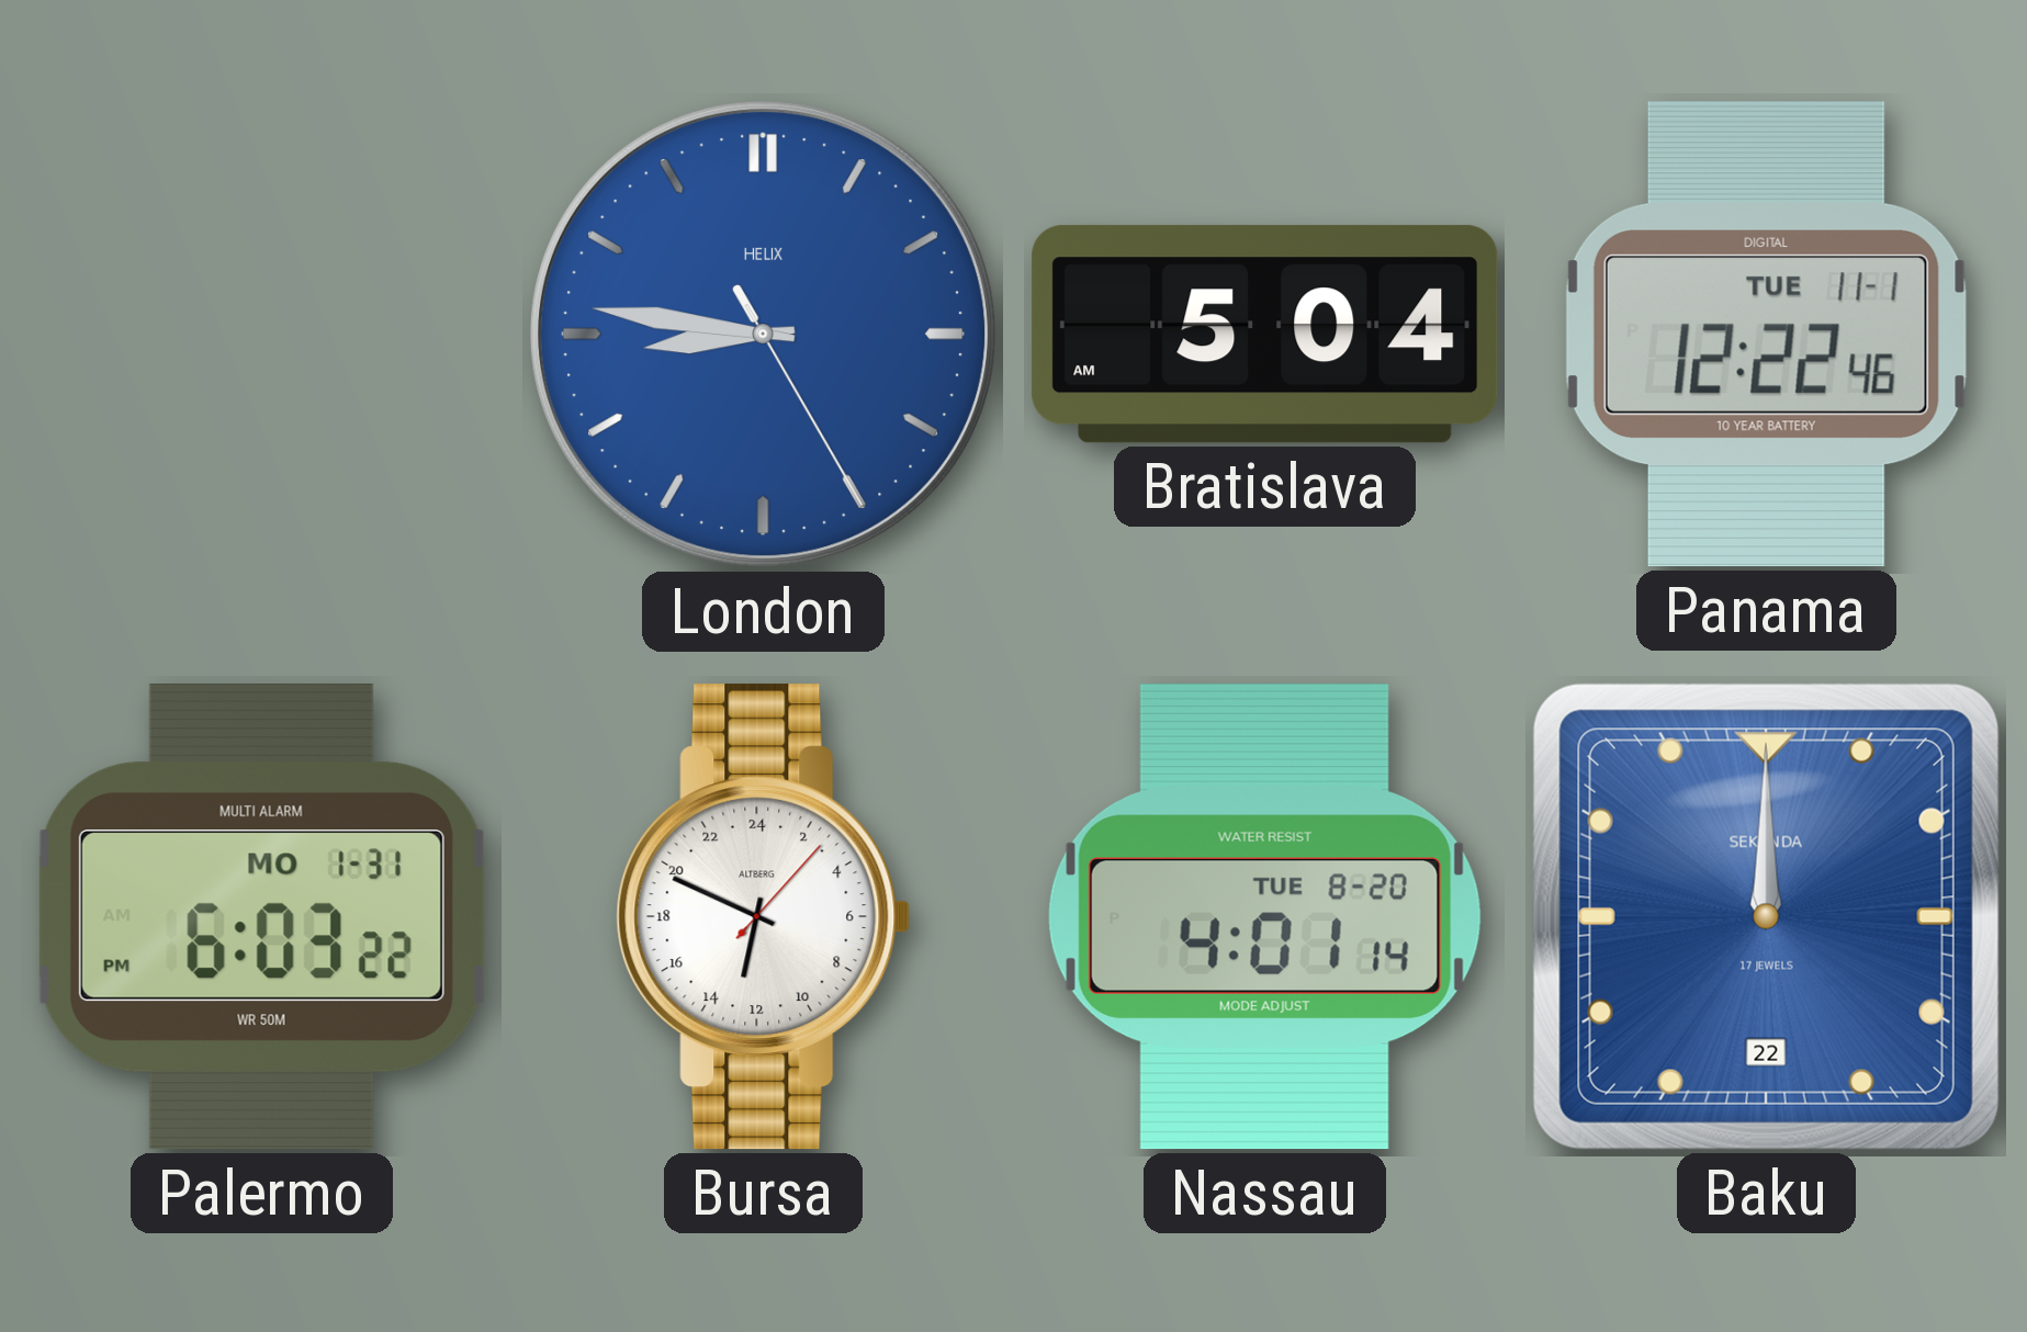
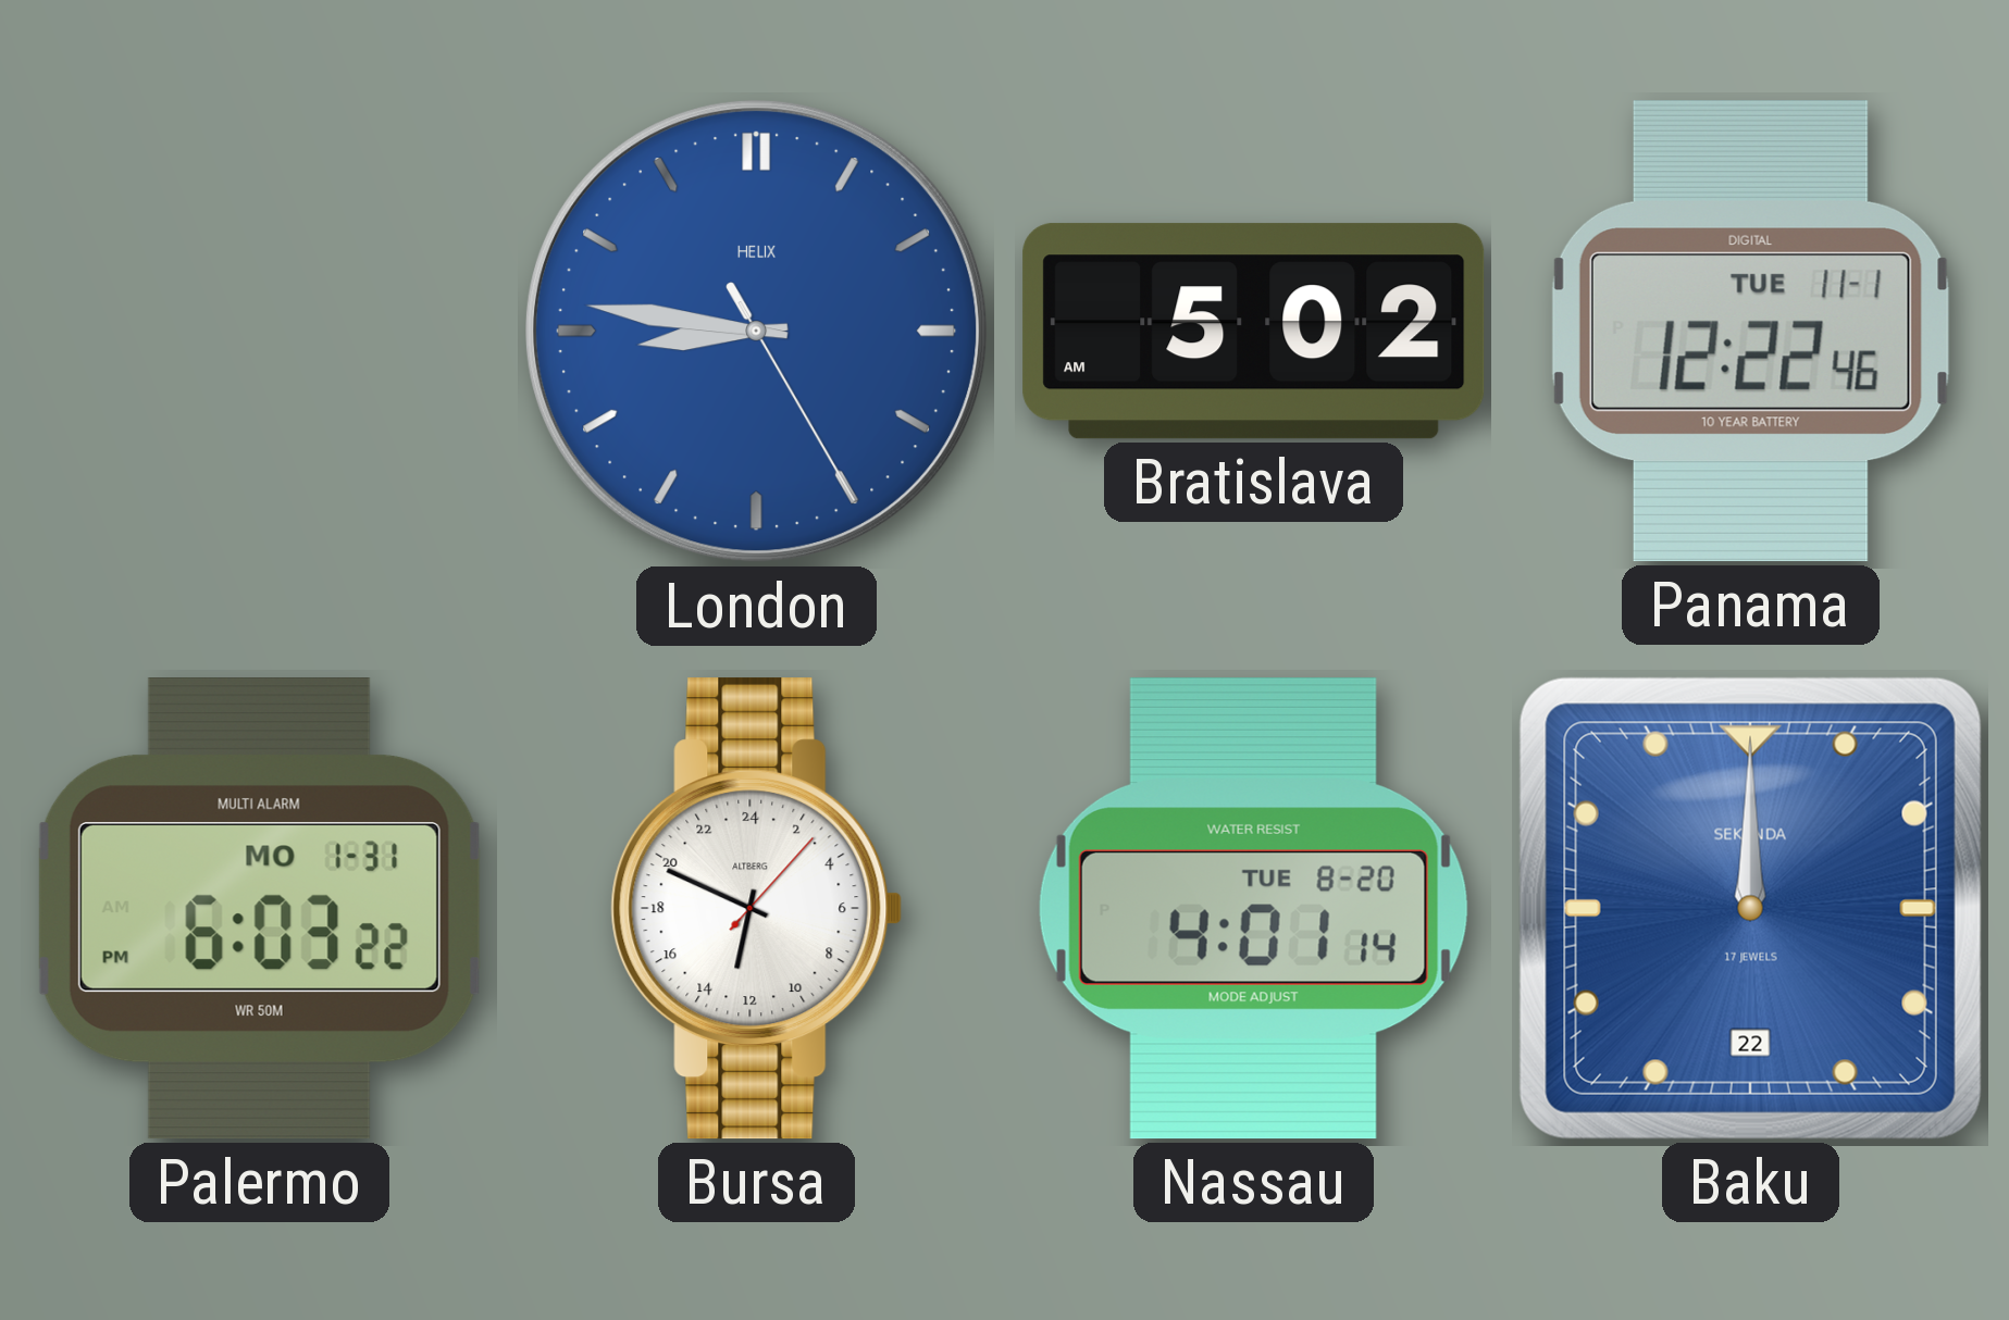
Bratislava: 5:04 -> 5:02 (1254, 332)
